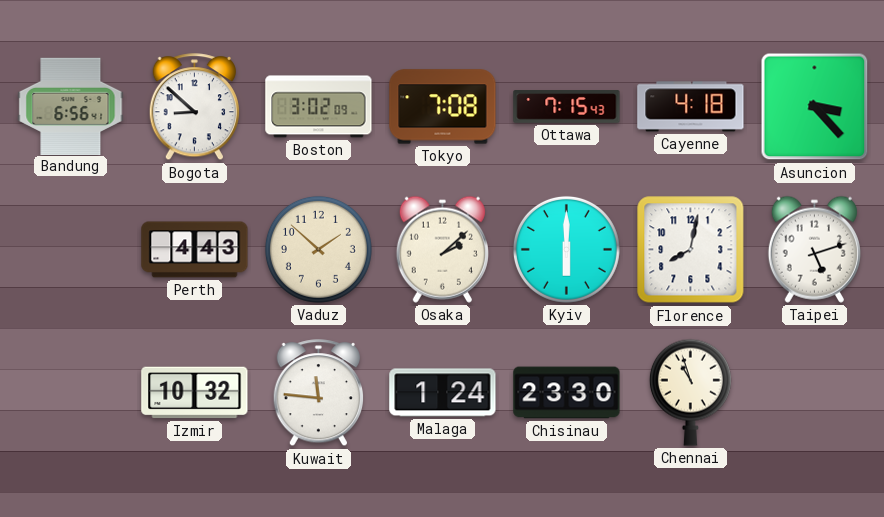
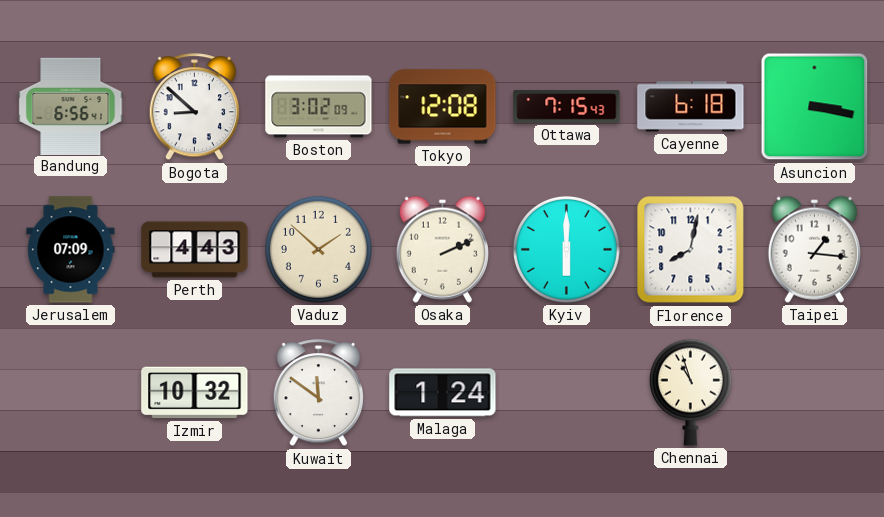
Tokyo: 7:08 -> 12:08 (443, 107)
Cayenne: 4:18 -> 6:18 (691, 107)
Asuncion: 3:23 -> 3:17 (815, 107)
Jerusalem: none -> 07:09 (71, 250)
Osaka: 2:08 -> 2:11 (442, 249)
Taipei: 5:12 -> 1:16 (814, 249)
Kuwait: 11:46 -> 11:51 (318, 393)
Chisinau: 23:30 -> none (567, 393)
